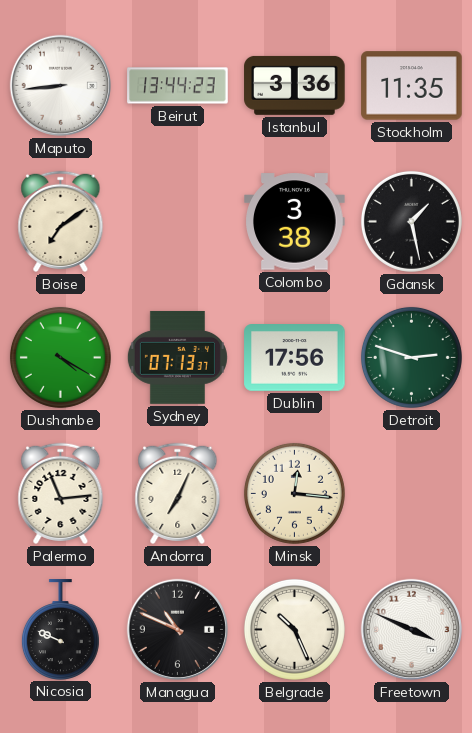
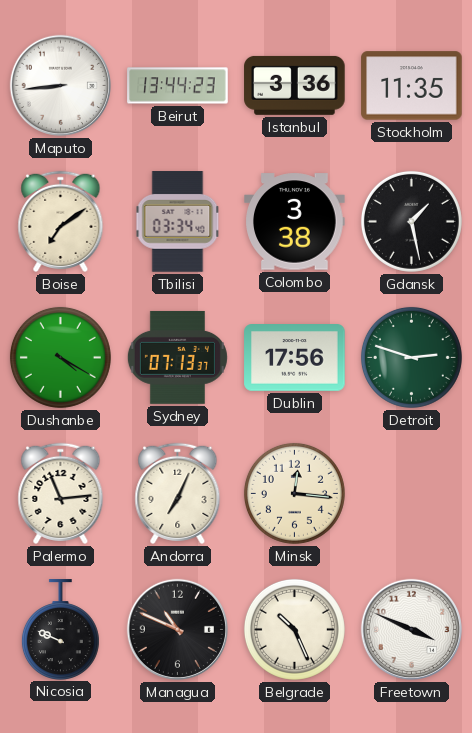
Tbilisi: none -> 03:34 (178, 222)
